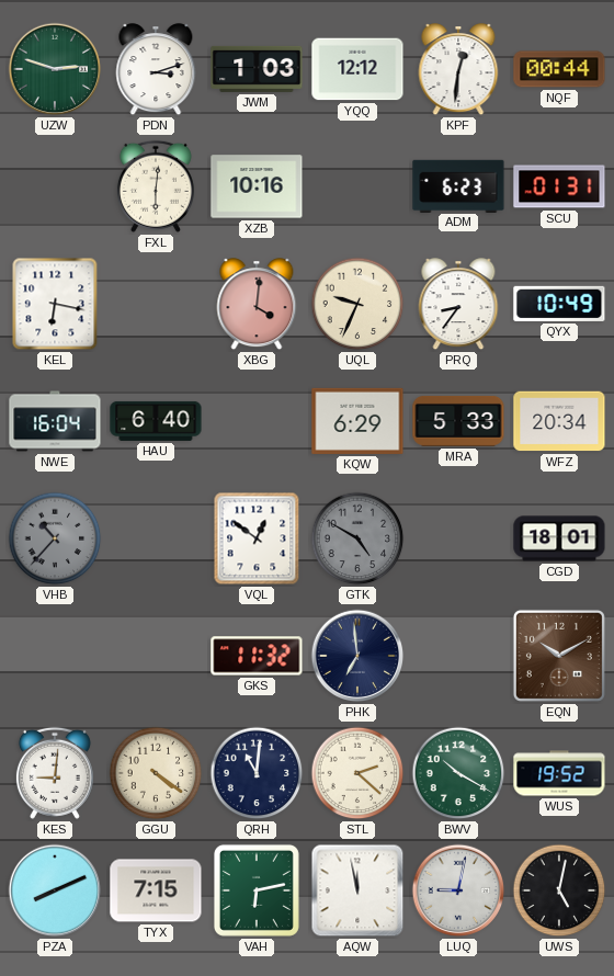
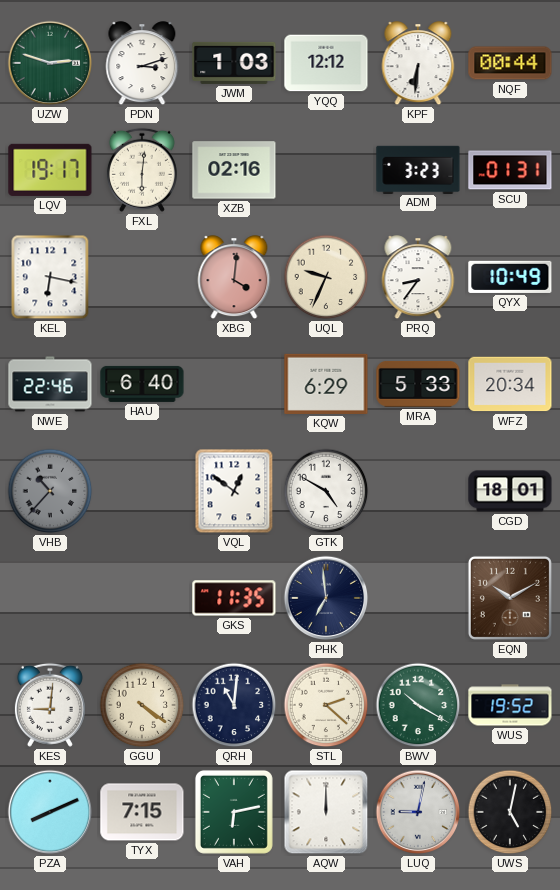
KPF: 12:31 -> 6:31 (418, 64)
LQV: none -> 19:17 (50, 170)
XZB: 10:16 -> 02:16 (234, 170)
ADM: 6:23 -> 3:23 (418, 169)
NWE: 16:04 -> 22:46 (50, 384)
GTK dial: grey -> white (326, 491)
GKS: 11:32 -> 11:35 (234, 598)
AQW: 11:58 -> 12:00 (326, 812)
